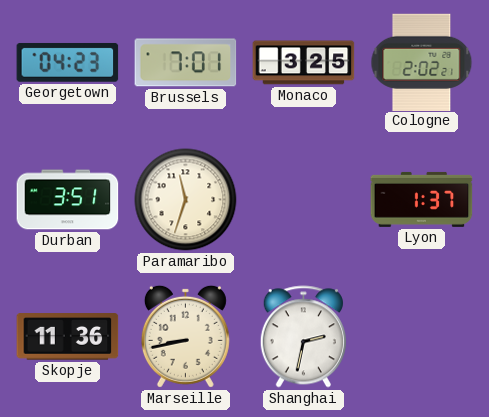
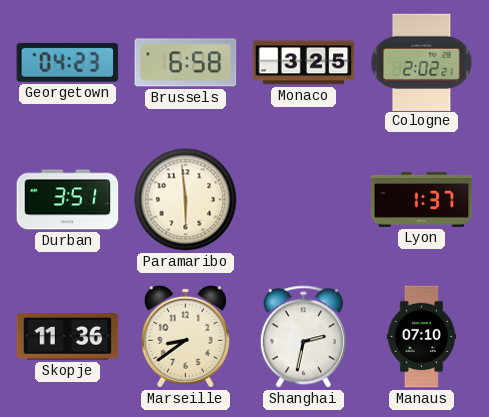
Brussels: 7:01 -> 6:58 (186, 63)
Paramaribo: 11:33 -> 5:59 (186, 200)
Marseille: 8:43 -> 8:39 (185, 336)
Manaus: none -> 07:10 (422, 337)
